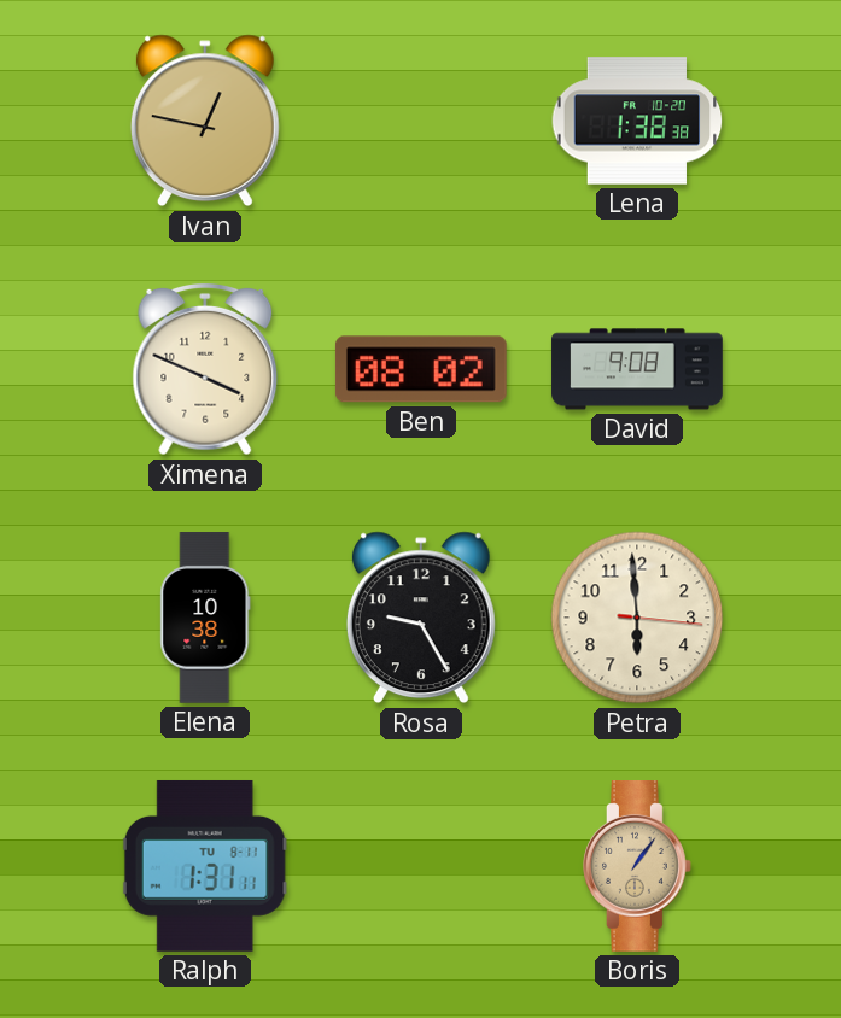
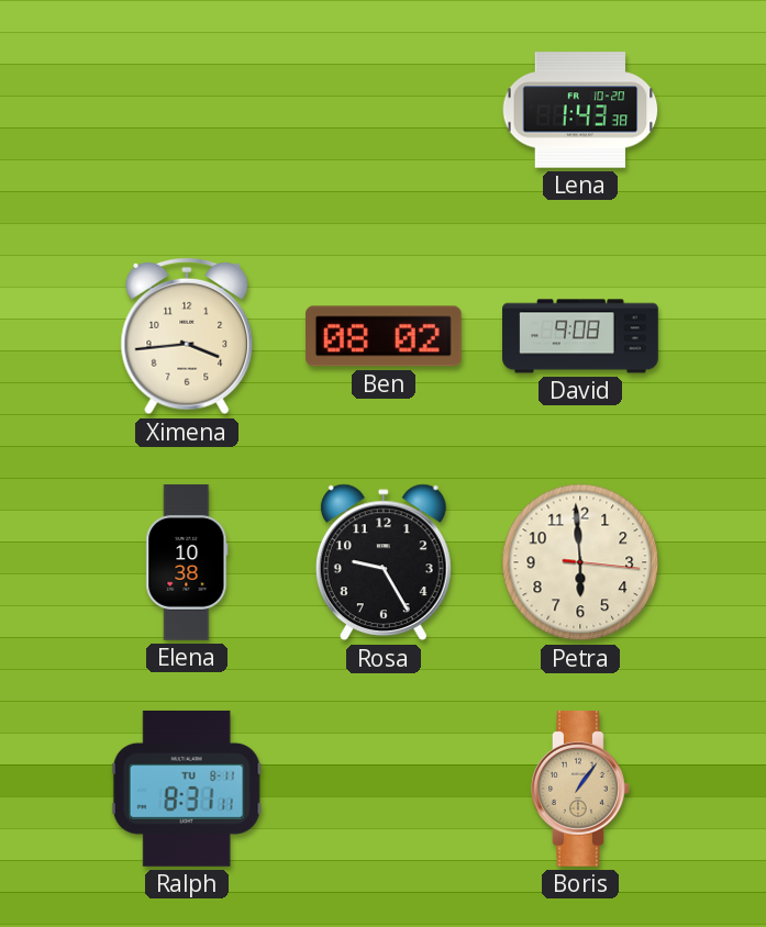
Ivan: 12:47 -> none (205, 121)
Lena: 1:38 -> 1:43 (580, 110)
Ximena: 3:49 -> 3:44 (187, 336)
Ralph: 1:31 -> 8:31 (187, 789)
